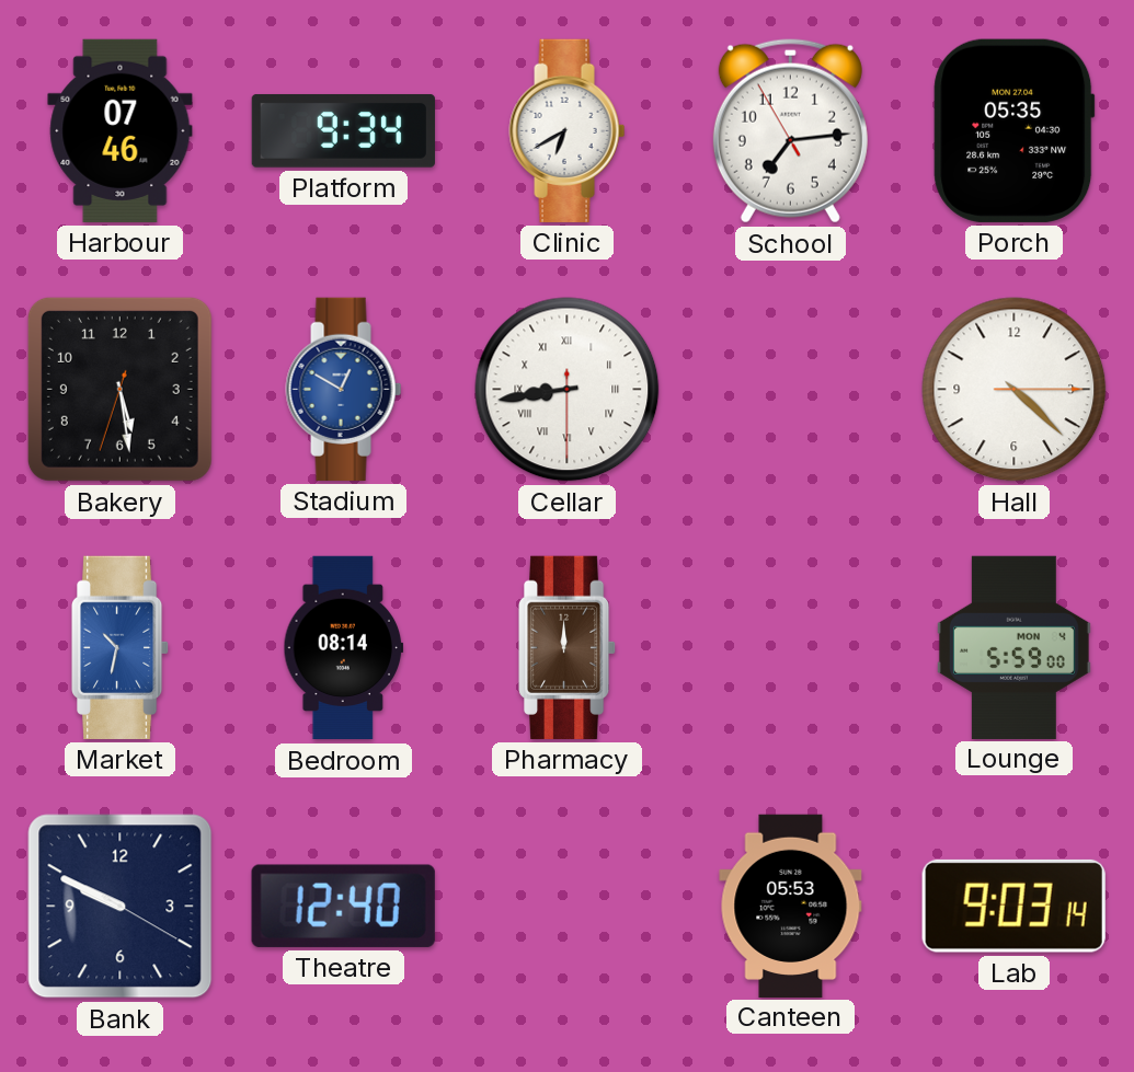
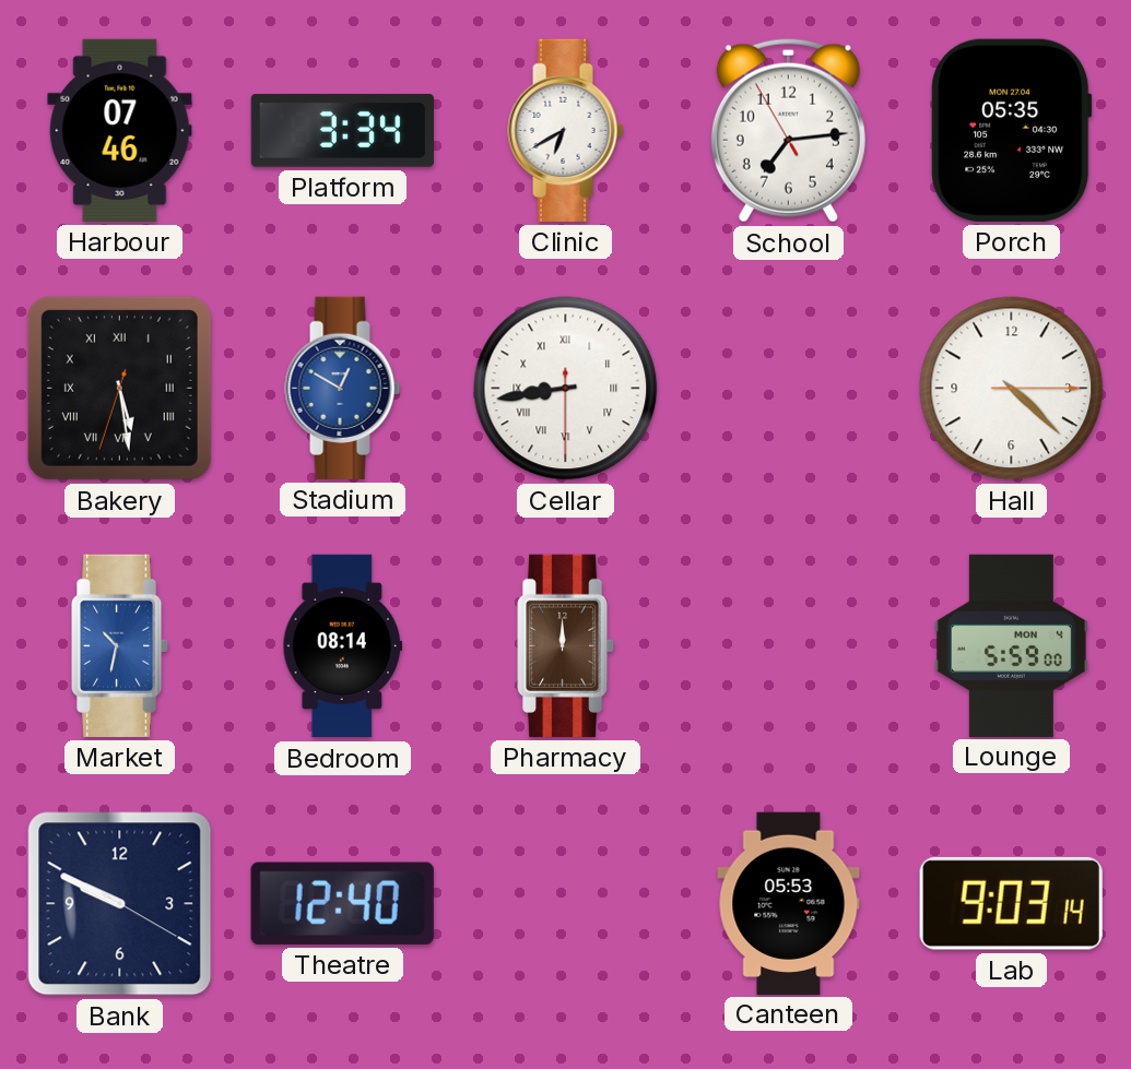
Platform: 9:34 -> 3:34 (342, 131)
Bakery numerals: Arabic -> Roman (119, 388)
